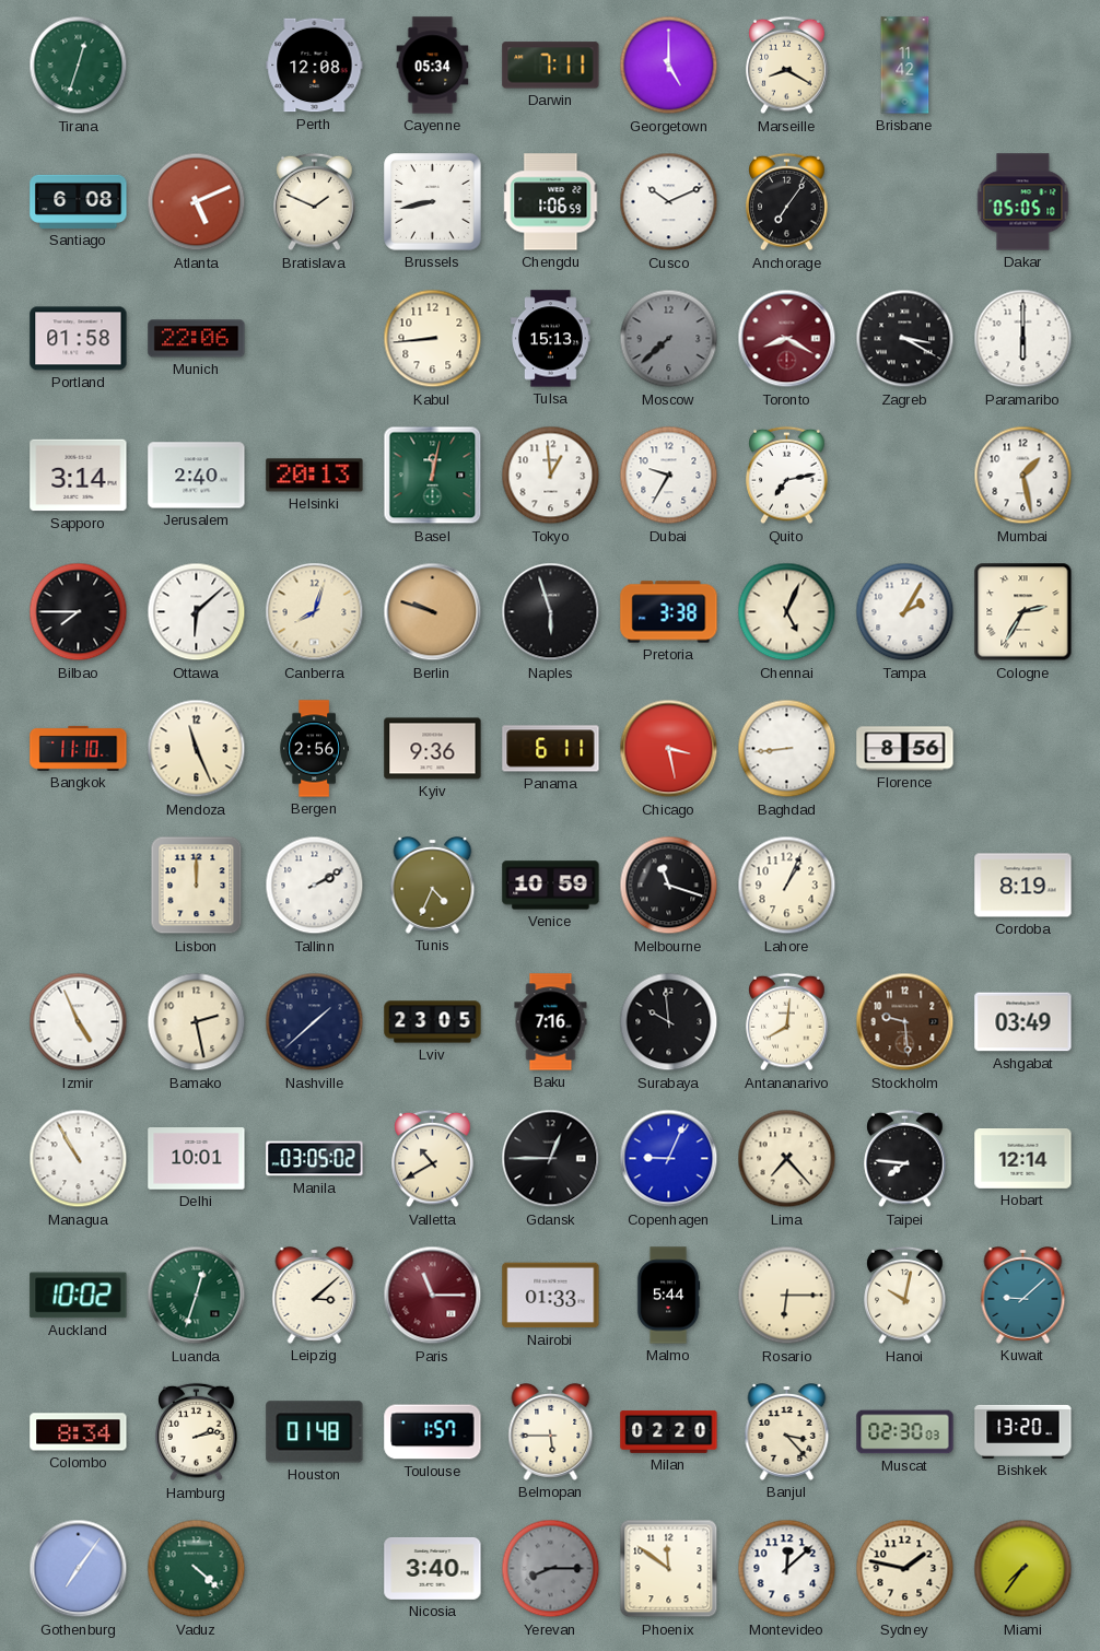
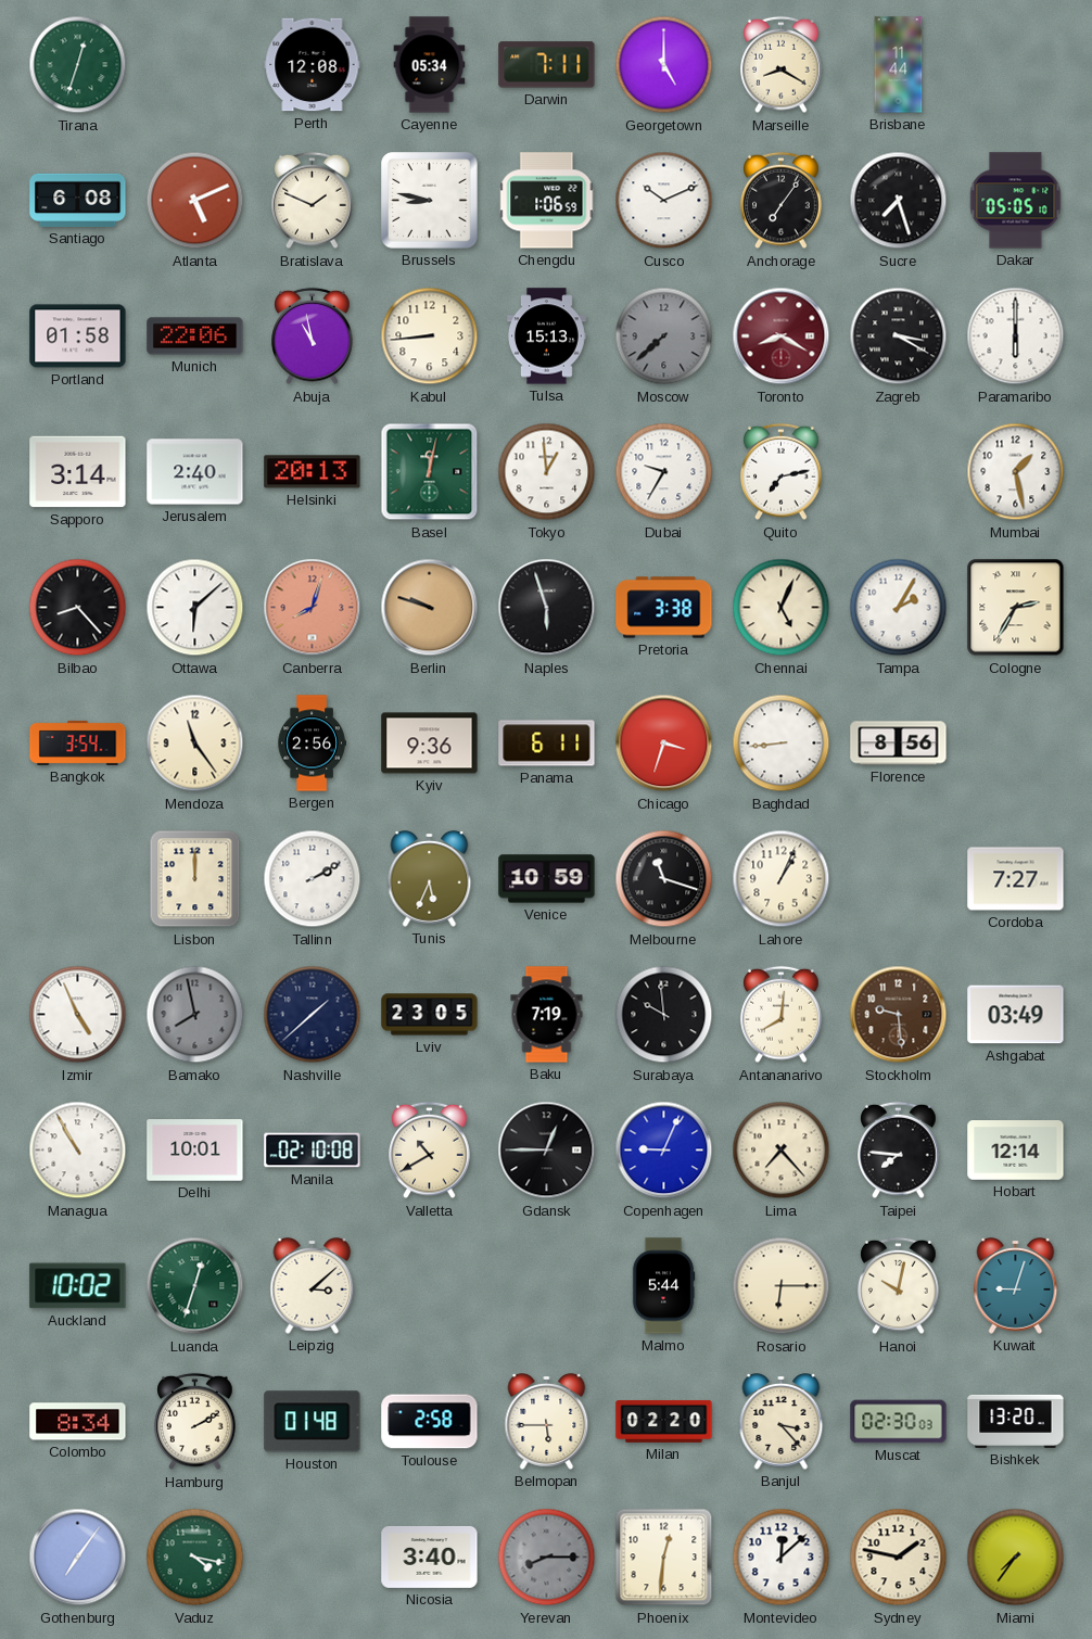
Brisbane: 11:42 -> 11:44 (899, 65)
Brussels: 8:43 -> 8:47 (430, 201)
Sucre: none -> 7:27 (899, 201)
Abuja: none -> 10:58 (313, 336)
Bilbao: 7:45 -> 8:23 (78, 608)
Canberra dial: cream -> salmon (313, 608)
Bangkok: 11:10 -> 3:54 (78, 742)
Mendoza: 11:26 -> 11:24 (195, 744)
Chicago: 3:28 -> 3:33 (664, 744)
Tunis: 4:34 -> 5:34 (430, 879)
Cordoba: 8:19 -> 7:27 (1016, 879)
Bamako: 2:28 -> 7:58 (195, 1015)
Bamako dial: cream -> grey (195, 1015)
Baku: 7:16 -> 7:19 (547, 1015)
Manila: 03:05 -> 02:10 (313, 1151)
Paris: 11:15 -> none (433, 1296)
Nairobi: 01:33 -> none (551, 1296)
Kuwait: 9:08 -> 9:03 (1016, 1286)
Hamburg: 2:13 -> 2:10 (195, 1422)
Toulouse: 1:57 -> 2:58 (430, 1422)
Vaduz: 4:22 -> 4:17 (195, 1558)
Phoenix: 11:51 -> 12:31 (664, 1558)
